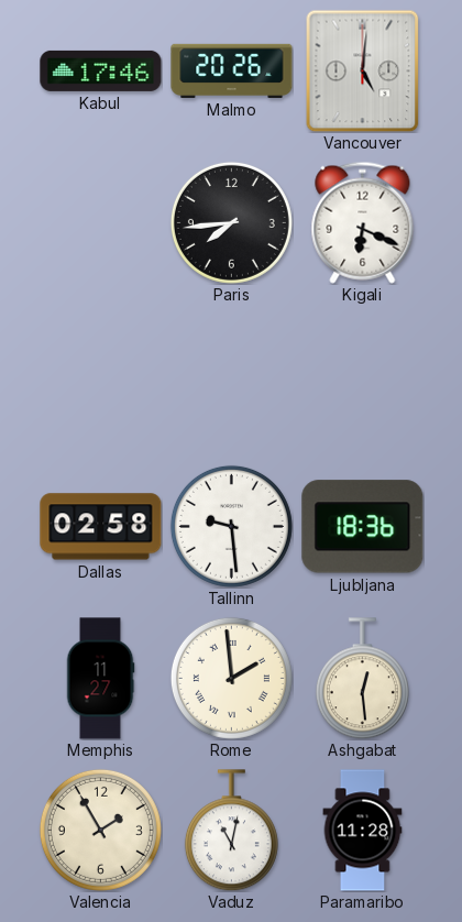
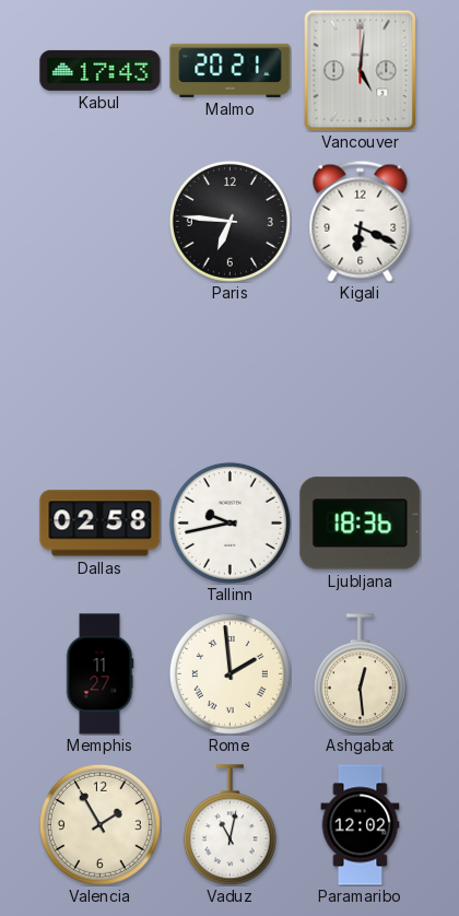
Kabul: 17:46 -> 17:43 (101, 70)
Malmo: 20:26 -> 20:21 (231, 70)
Paris: 7:44 -> 6:46 (229, 221)
Tallinn: 9:29 -> 9:43 (229, 522)
Paramaribo: 11:28 -> 12:02 (361, 825)
